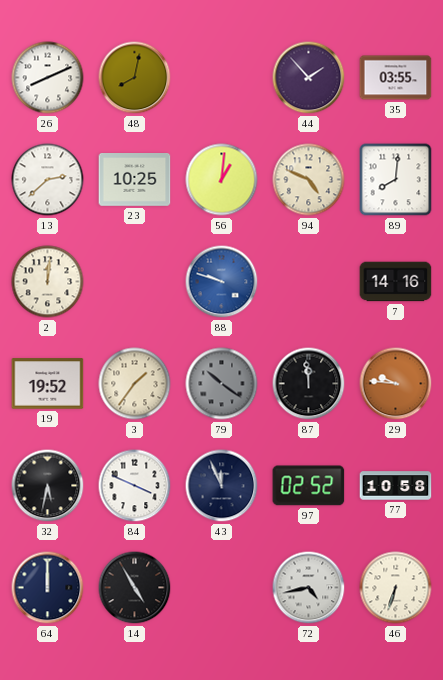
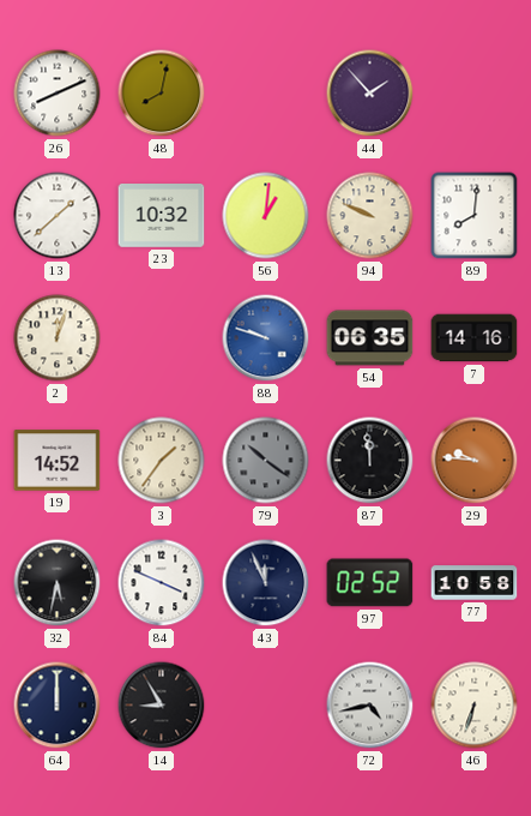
35: 03:55 -> none (396, 78)
13: 2:38 -> 1:38 (58, 216)
23: 10:25 -> 10:32 (162, 216)
94: 4:49 -> 9:49 (370, 216)
2: 12:01 -> 12:03 (58, 338)
54: none -> 06:35 (370, 338)
19: 19:52 -> 14:52 (58, 461)
14: 4:55 -> 8:55 (162, 706)
